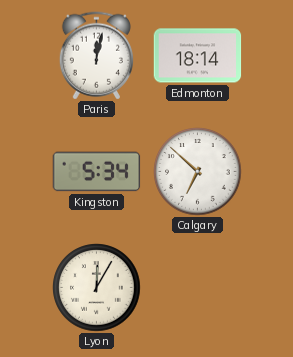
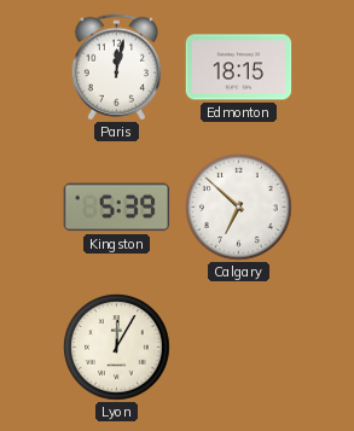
Edmonton: 18:14 -> 18:15 (239, 68)
Kingston: 5:34 -> 5:39 (117, 208)
